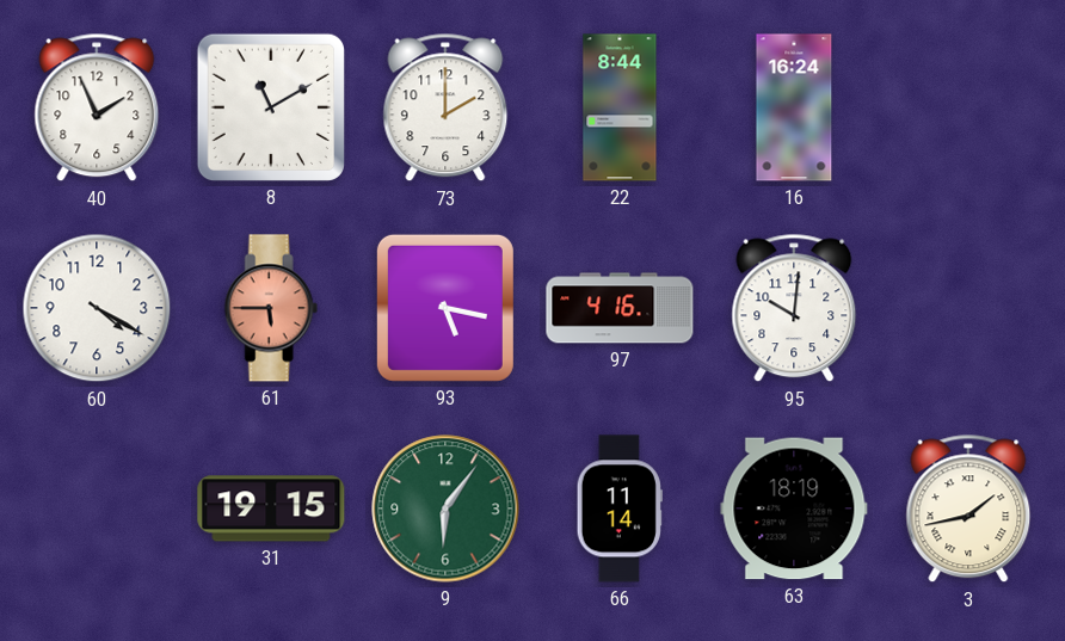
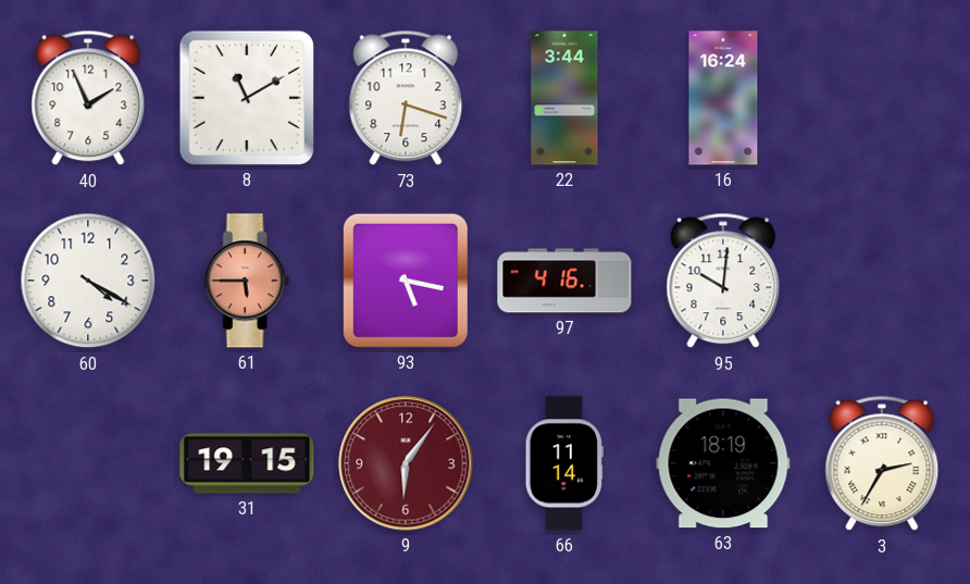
73: 2:00 -> 6:18 (406, 98)
22: 8:44 -> 3:44 (564, 98)
9 dial: green -> burgundy (406, 463)
3: 1:43 -> 2:35 (882, 463)
